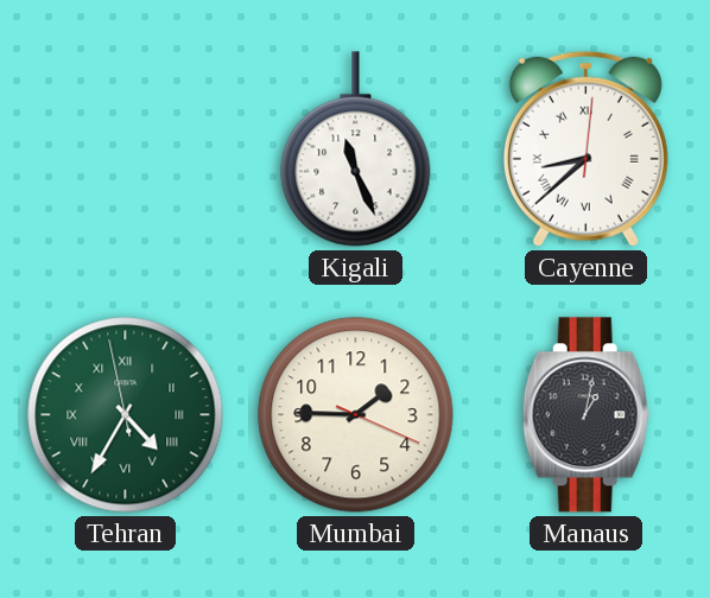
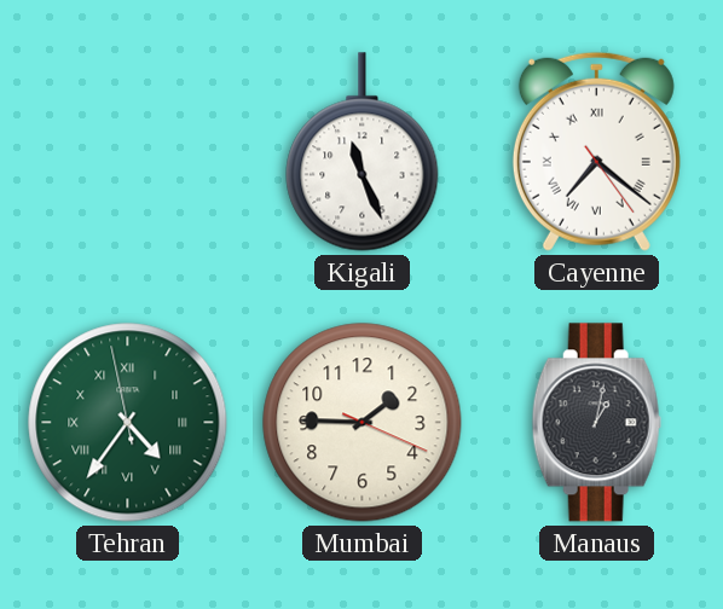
Cayenne: 8:38 -> 7:21 (596, 151)
Tehran: 4:34 -> 4:35 (128, 423)
